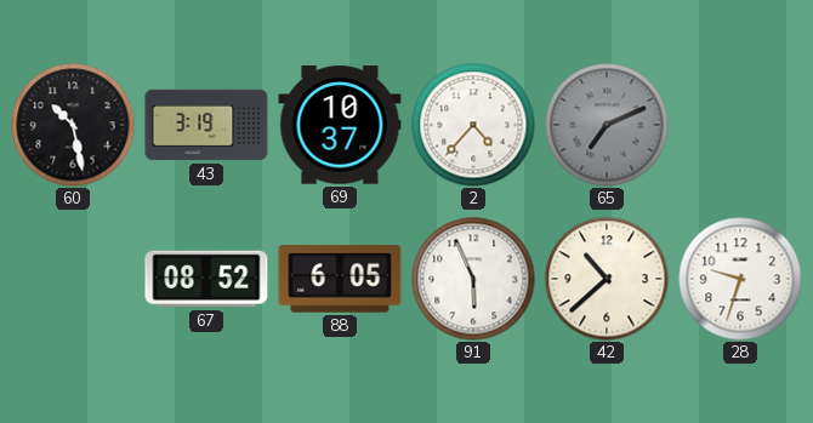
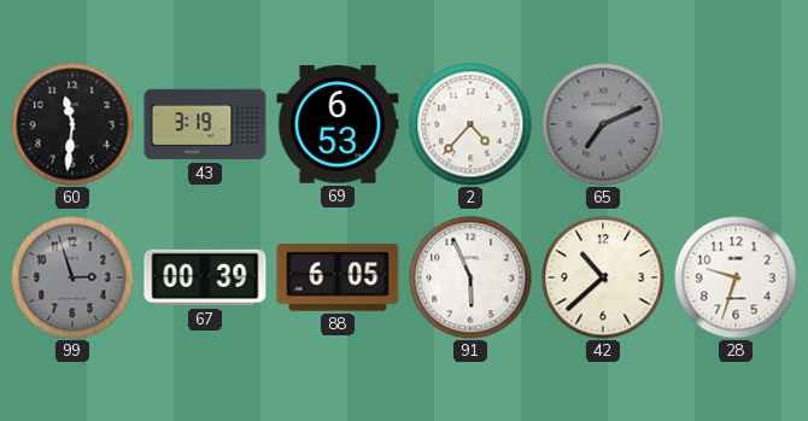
60: 10:28 -> 11:31 (72, 124)
69: 10:37 -> 6:53 (338, 124)
99: none -> 2:57 (72, 277)
67: 08:52 -> 00:39 (205, 277)
